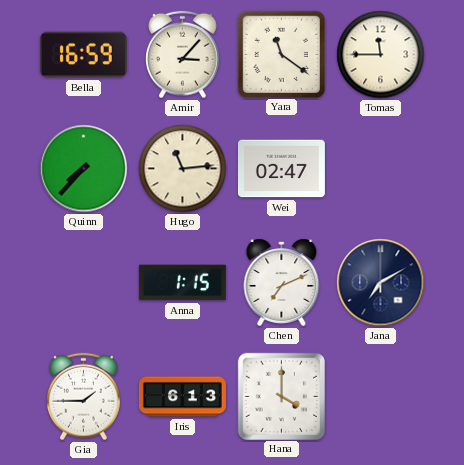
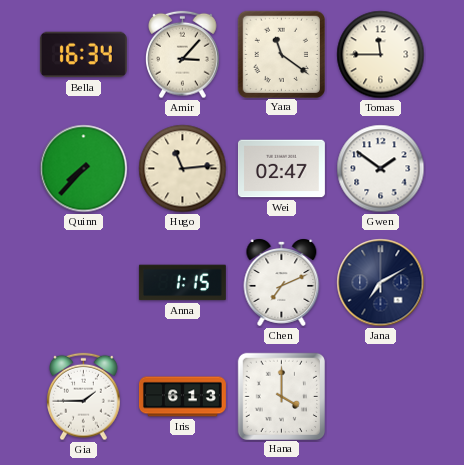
Bella: 16:59 -> 16:34 (83, 55)
Gwen: none -> 1:51 (381, 169)
